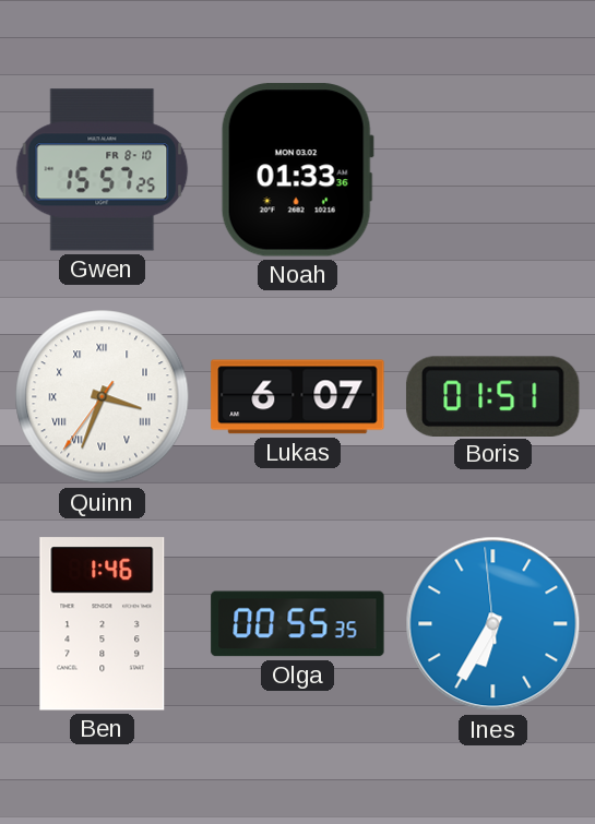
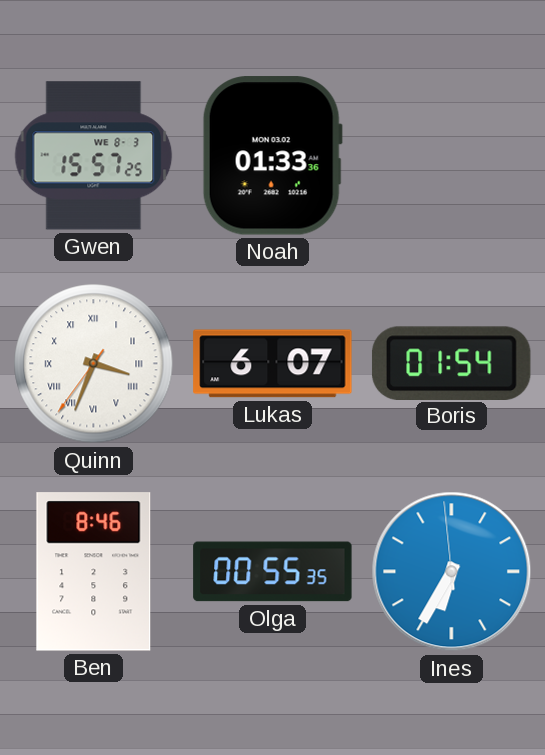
Gwen date: FR 8-10 -> WE 8-3 (94, 156)
Boris: 01:51 -> 01:54 (451, 363)
Ben: 1:46 -> 8:46 (94, 572)
